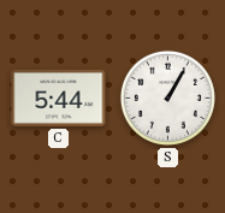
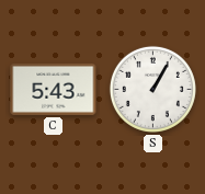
C: 5:44 -> 5:43 (54, 89)
